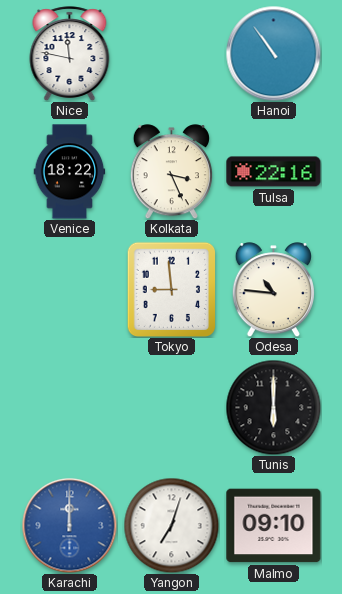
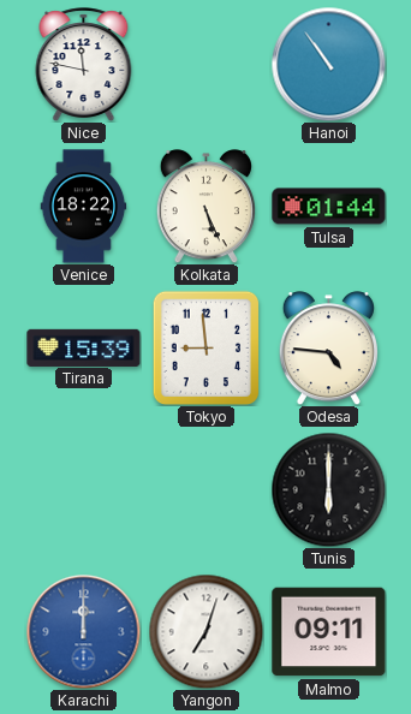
Kolkata: 3:26 -> 5:26 (205, 207)
Tulsa: 22:16 -> 01:44 (329, 207)
Tirana: none -> 15:39 (84, 347)
Odesa: 10:46 -> 4:46 (328, 349)
Malmo: 09:10 -> 09:11 (329, 632)
